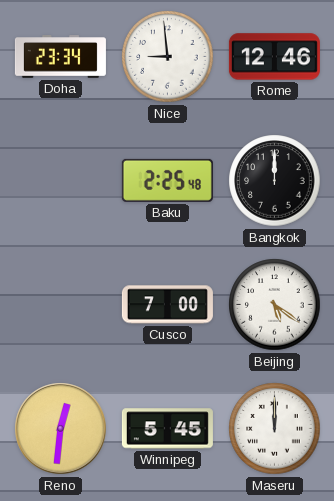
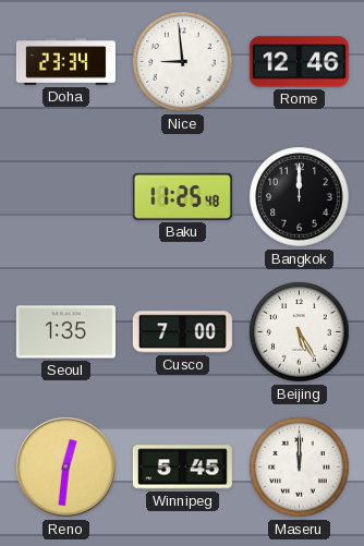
Baku: 2:25 -> 11:25 (182, 196)
Seoul: none -> 1:35 (65, 332)
Beijing: 5:21 -> 5:25 (300, 332)
